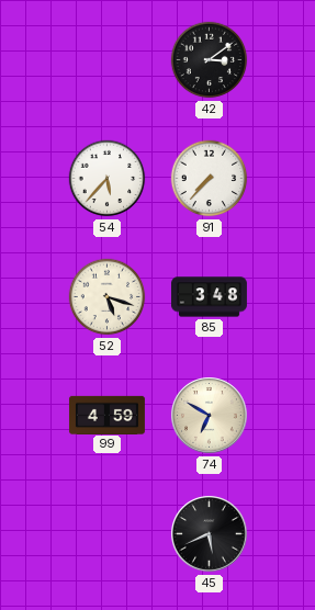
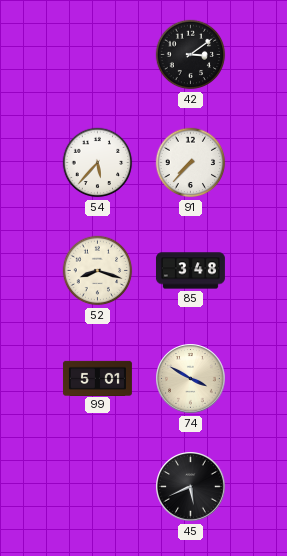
52: 5:18 -> 8:18 (98, 271)
99: 4:59 -> 5:01 (97, 378)
74: 6:50 -> 3:50 (191, 379)
